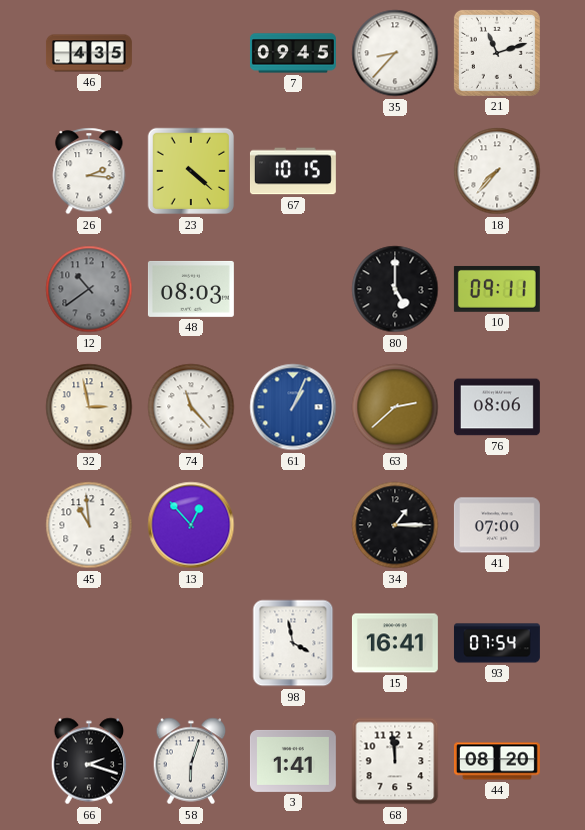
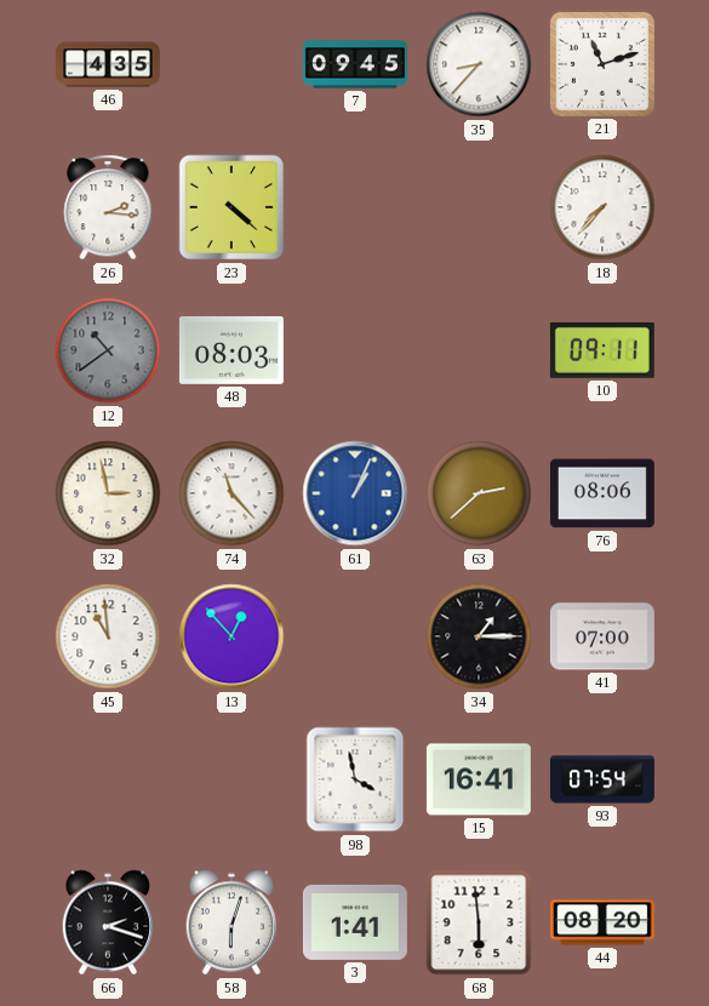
67: 10:15 -> none (293, 171)
80: 5:00 -> none (395, 289)
68: 11:59 -> 5:59 (479, 922)
